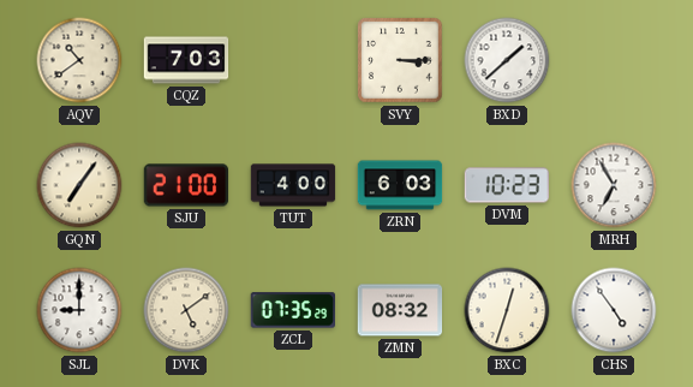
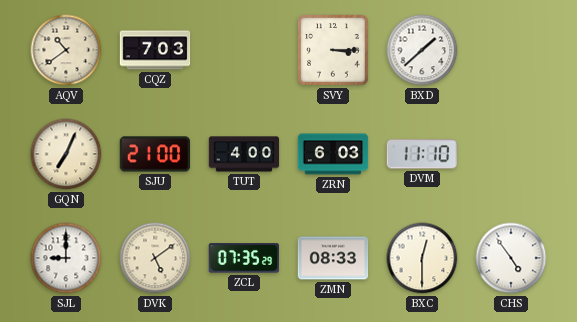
GQN: 7:06 -> 7:04 (66, 154)
DVM: 10:23 -> 11:10 (422, 154)
MRH: 6:55 -> none (614, 185)
ZMN: 08:32 -> 08:33 (333, 258)
BXC: 12:33 -> 12:30 (422, 258)
